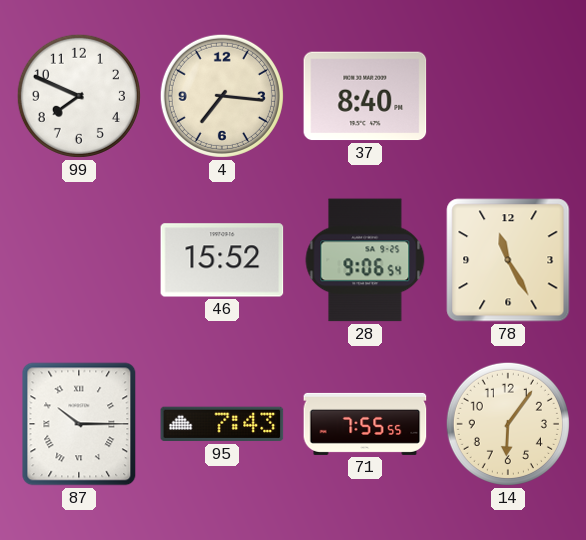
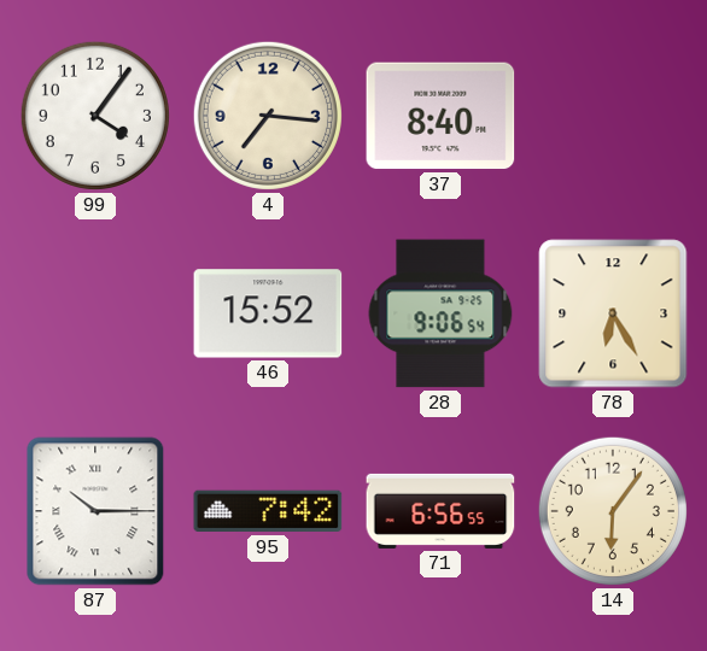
99: 7:49 -> 4:06 (95, 116)
78: 11:25 -> 6:25 (613, 313)
95: 7:43 -> 7:42 (268, 511)
71: 7:55 -> 6:56 (440, 511)
